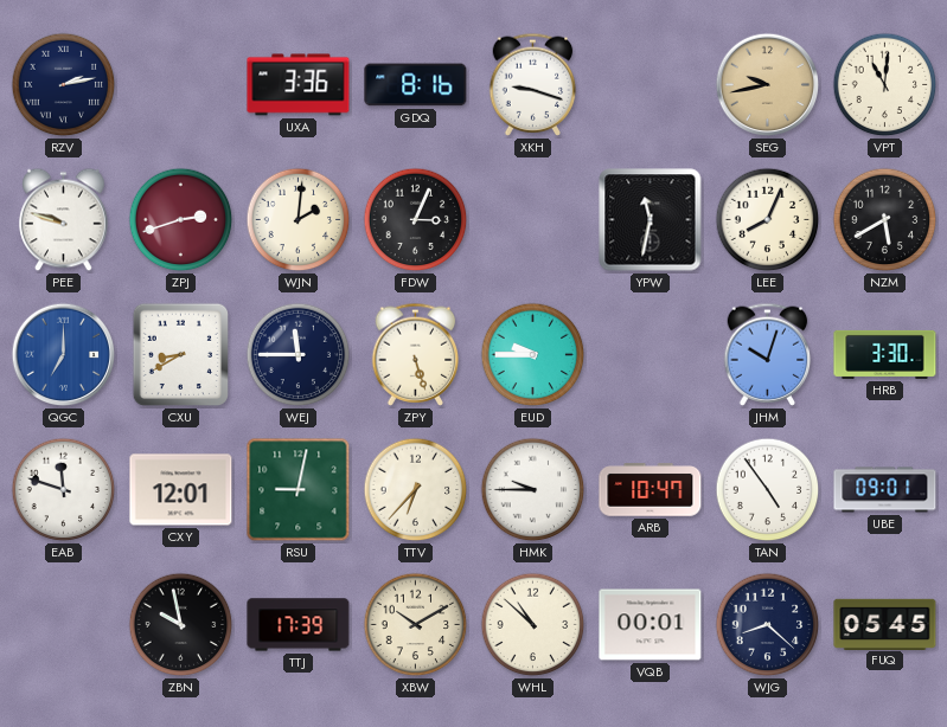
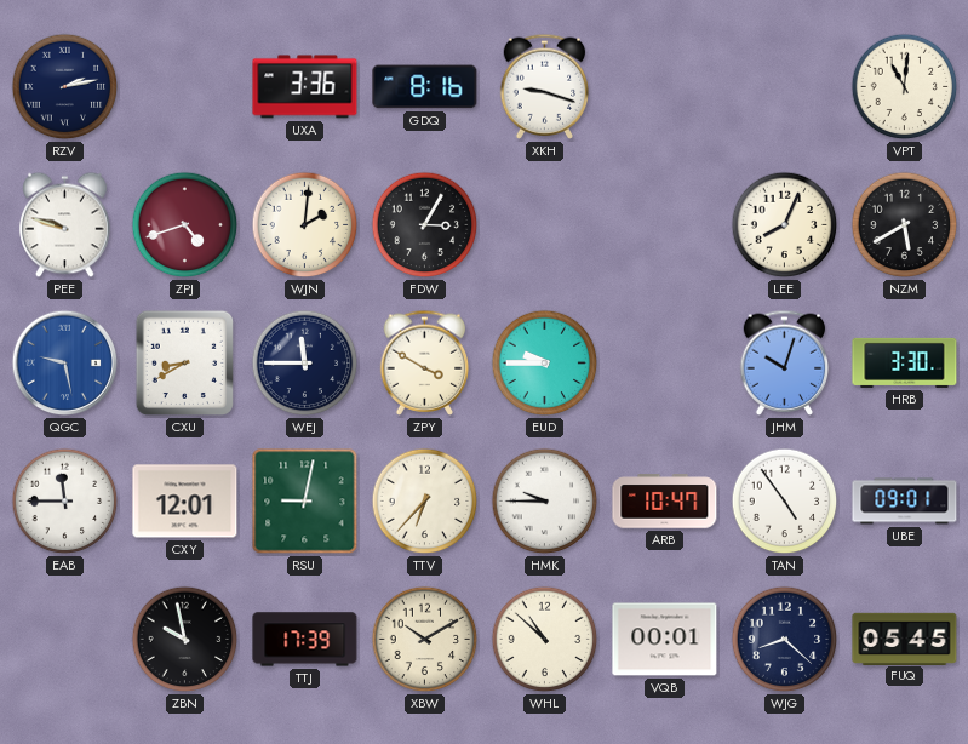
SEG: 9:43 -> none (768, 85)
ZPJ: 2:42 -> 4:42 (185, 225)
FDW: 3:04 -> 3:05 (425, 225)
YPW: 11:32 -> none (651, 220)
QGC: 7:00 -> 9:28 (65, 364)
ZPY: 5:27 -> 3:50 (425, 362)
EAB: 11:48 -> 11:45 (65, 502)
